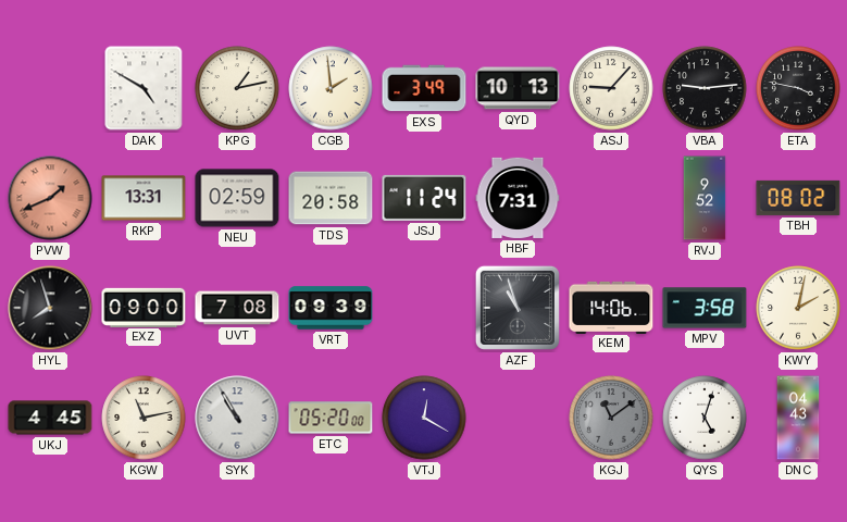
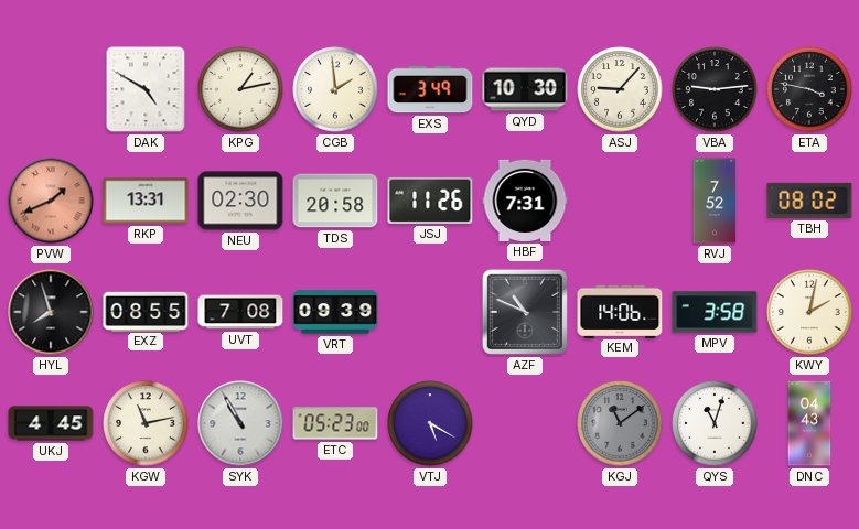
QYD: 10:13 -> 10:30 (525, 89)
NEU: 02:59 -> 02:30 (240, 201)
JSJ: 11:24 -> 11:26 (430, 201)
RVJ: 9:52 -> 7:52 (715, 201)
EXZ: 09:00 -> 08:55 (146, 311)
AZF: 10:57 -> 10:49 (525, 312)
ETC: 05:20 -> 05:23 (335, 423)
VTJ: 12:20 -> 5:20 (430, 423)
QYS: 5:03 -> 11:03 (715, 423)
